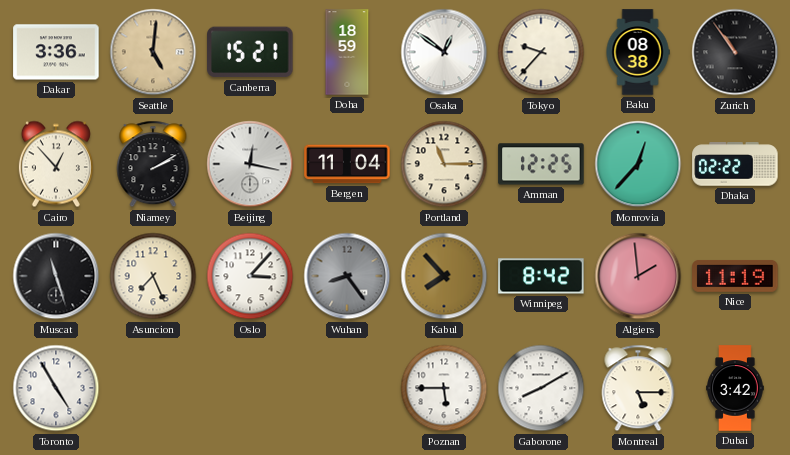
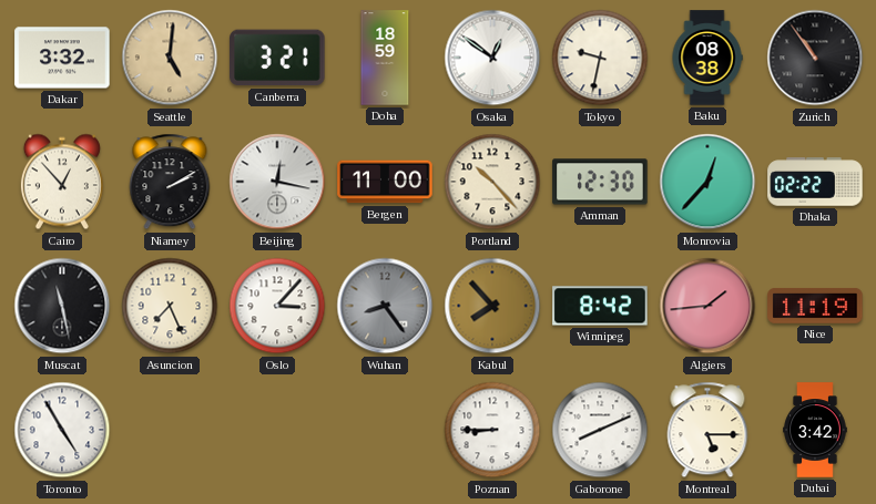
Dakar: 3:36 -> 3:32 (62, 58)
Canberra: 15:21 -> 3:21 (277, 58)
Tokyo: 9:37 -> 9:32 (600, 58)
Bergen: 11:04 -> 11:00 (385, 182)
Portland: 11:15 -> 10:23 (492, 182)
Amman: 12:25 -> 12:30 (600, 182)
Muscat: 11:27 -> 11:28 (62, 306)
Algiers: 1:59 -> 1:44 (707, 306)
Poznan: 5:45 -> 8:45 (492, 430)
Gaborone: 8:10 -> 8:11 (600, 430)
